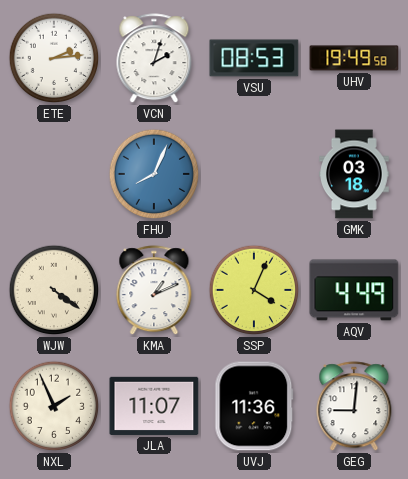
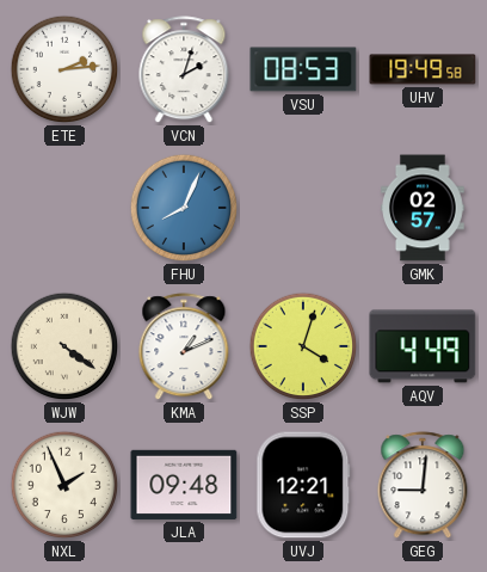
GMK: 03:18 -> 02:57 (423, 208)
SSP: 4:04 -> 4:03 (303, 346)
JLA: 11:07 -> 09:48 (184, 485)
UVJ: 11:36 -> 12:21 (303, 485)
